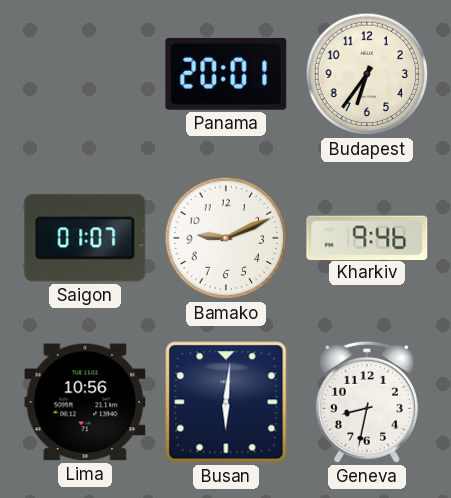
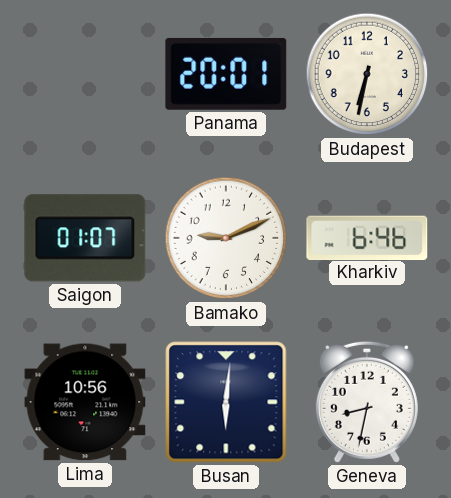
Budapest: 6:36 -> 6:32 (367, 74)
Kharkiv: 9:46 -> 6:46 (367, 237)
